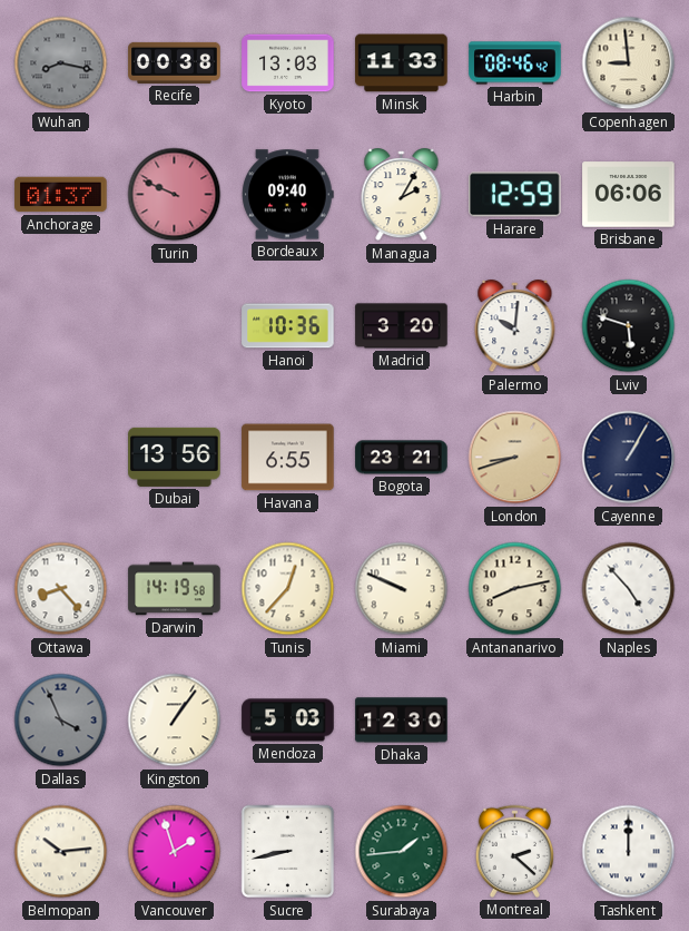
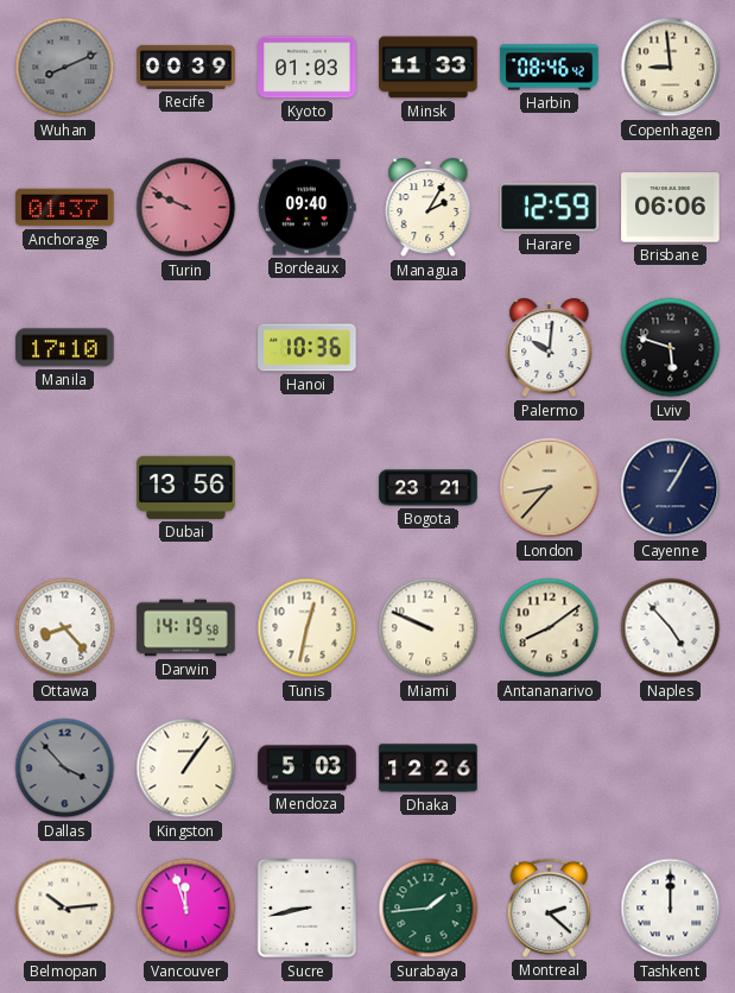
Wuhan: 8:17 -> 8:11 (65, 68)
Recife: 00:38 -> 00:39 (186, 67)
Kyoto: 13:03 -> 01:03 (308, 68)
Manila: none -> 17:10 (65, 348)
Madrid: 3:20 -> none (402, 326)
Havana: 6:55 -> none (288, 458)
London: 8:42 -> 8:37 (550, 488)
Tunis: 12:37 -> 12:32 (308, 628)
Antananarivo: 8:13 -> 8:09 (550, 628)
Dallas: 3:56 -> 3:53 (65, 769)
Dhaka: 12:30 -> 12:26 (429, 769)
Vancouver: 1:57 -> 11:57 (186, 909)
